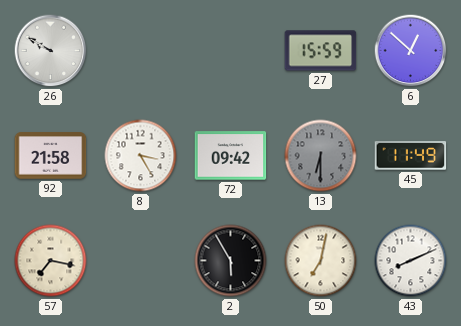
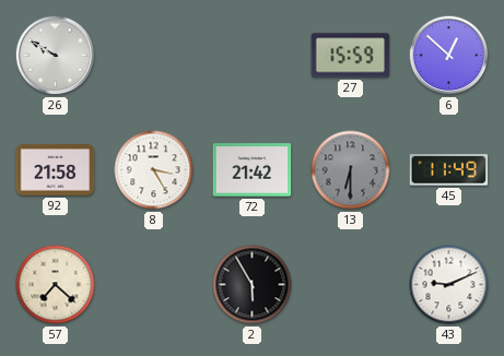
72: 09:42 -> 21:42 (253, 170)
57: 7:17 -> 7:22 (56, 285)
50: 7:02 -> none (321, 261)
43: 8:11 -> 9:11 (449, 285)
